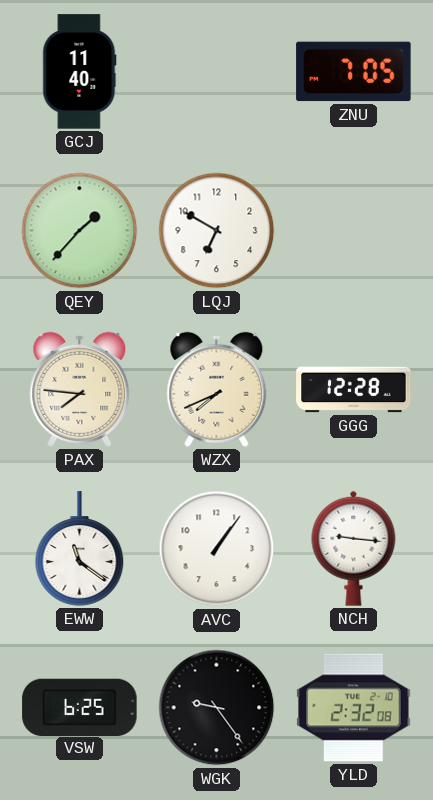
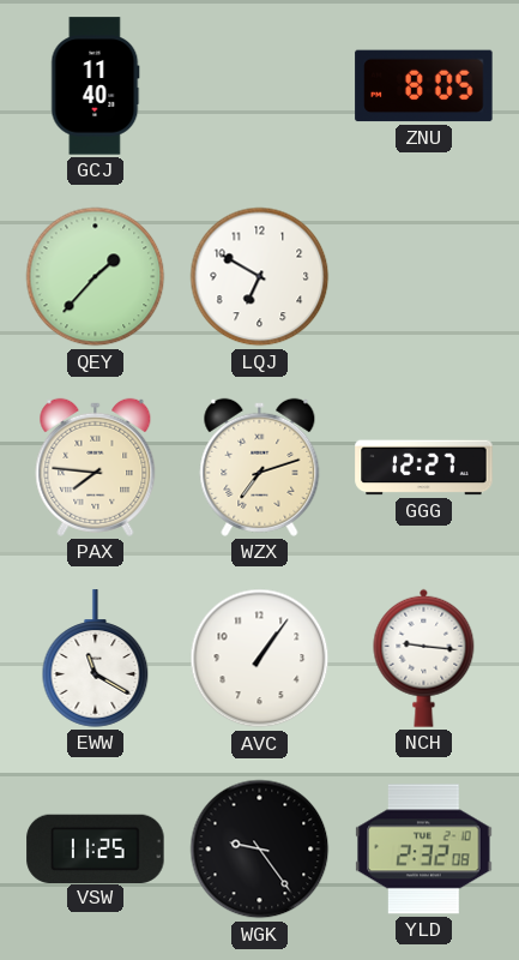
ZNU: 7:05 -> 8:05 (424, 86)
WZX: 7:41 -> 7:12 (260, 467)
GGG: 12:28 -> 12:27 (424, 468)
EWW: 11:21 -> 11:20 (96, 659)
VSW: 6:25 -> 11:25 (96, 848)
